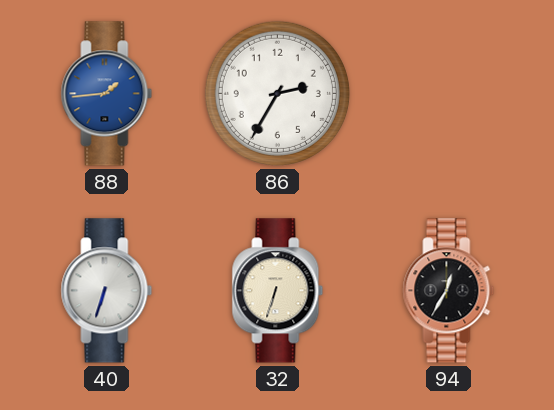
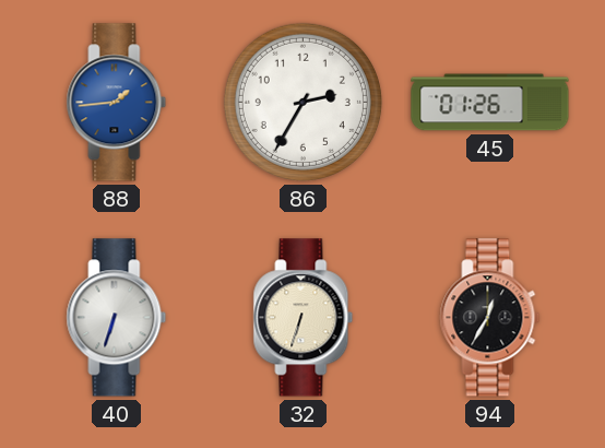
45: none -> 01:26 (490, 103)
